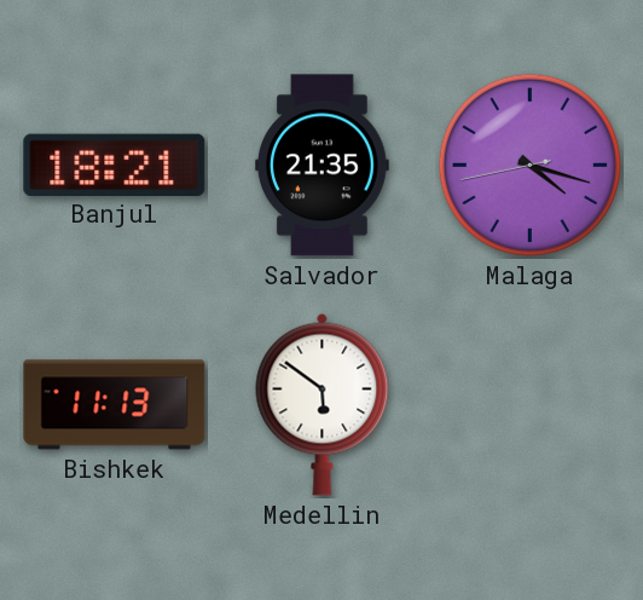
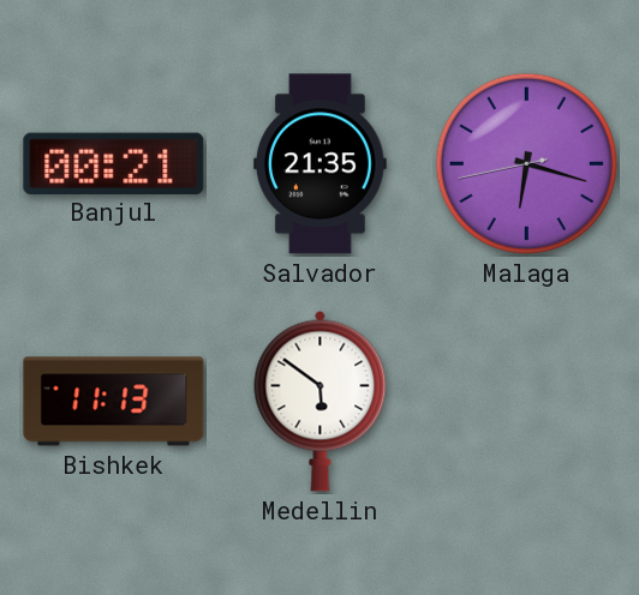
Banjul: 18:21 -> 00:21 (114, 163)
Malaga: 4:17 -> 6:17 (526, 163)
